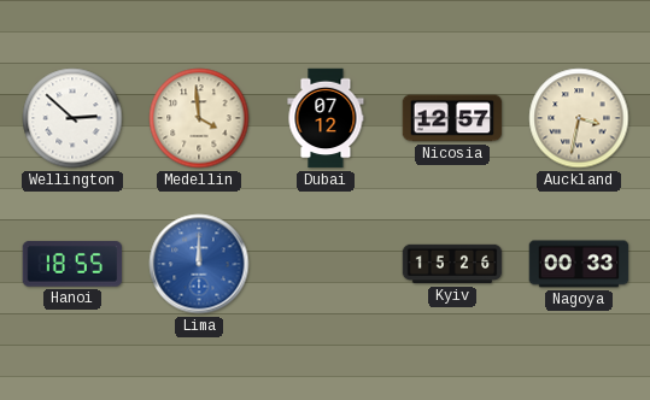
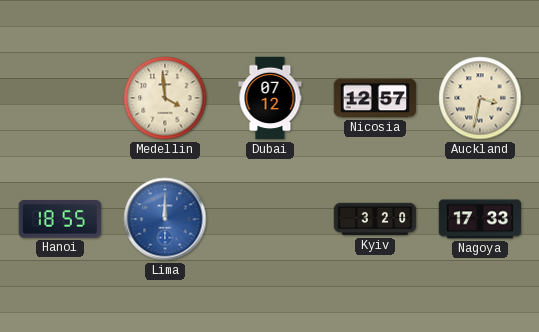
Wellington: 2:52 -> none (72, 118)
Kyiv: 15:26 -> 3:20 (375, 219)
Nagoya: 00:33 -> 17:33 (480, 219)
